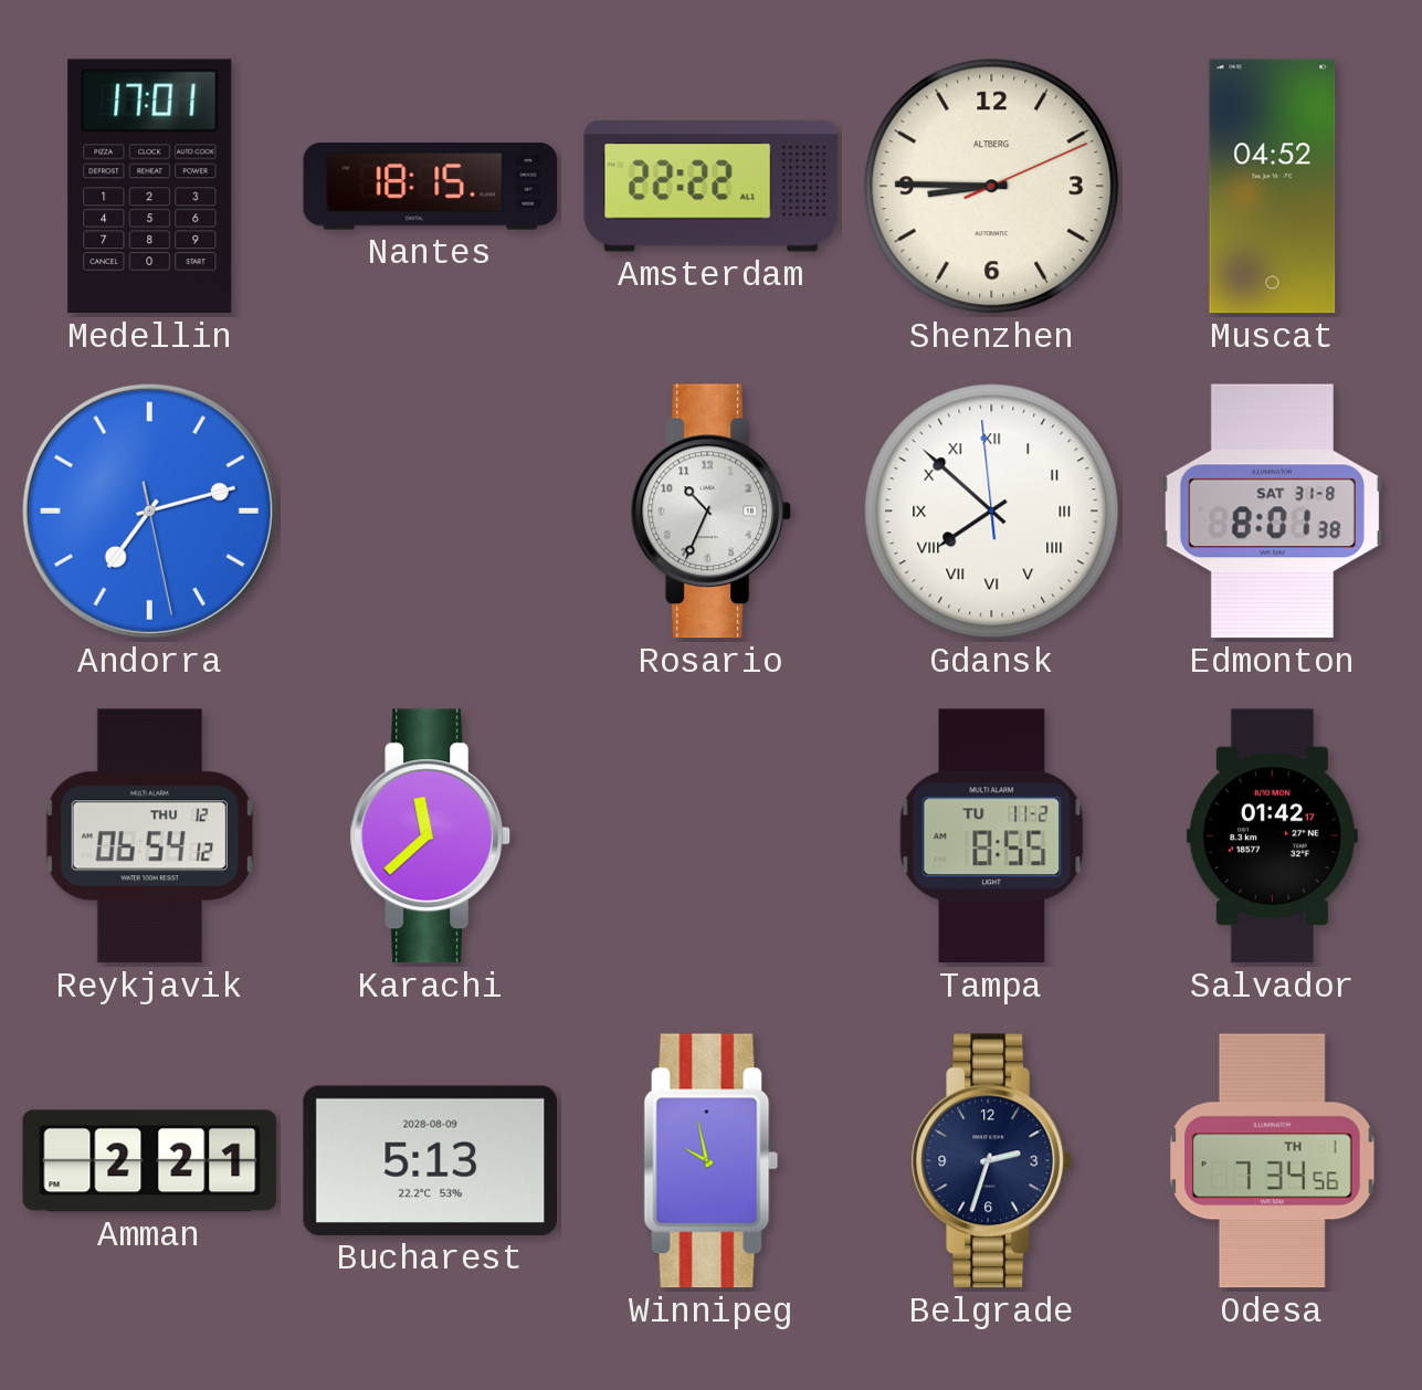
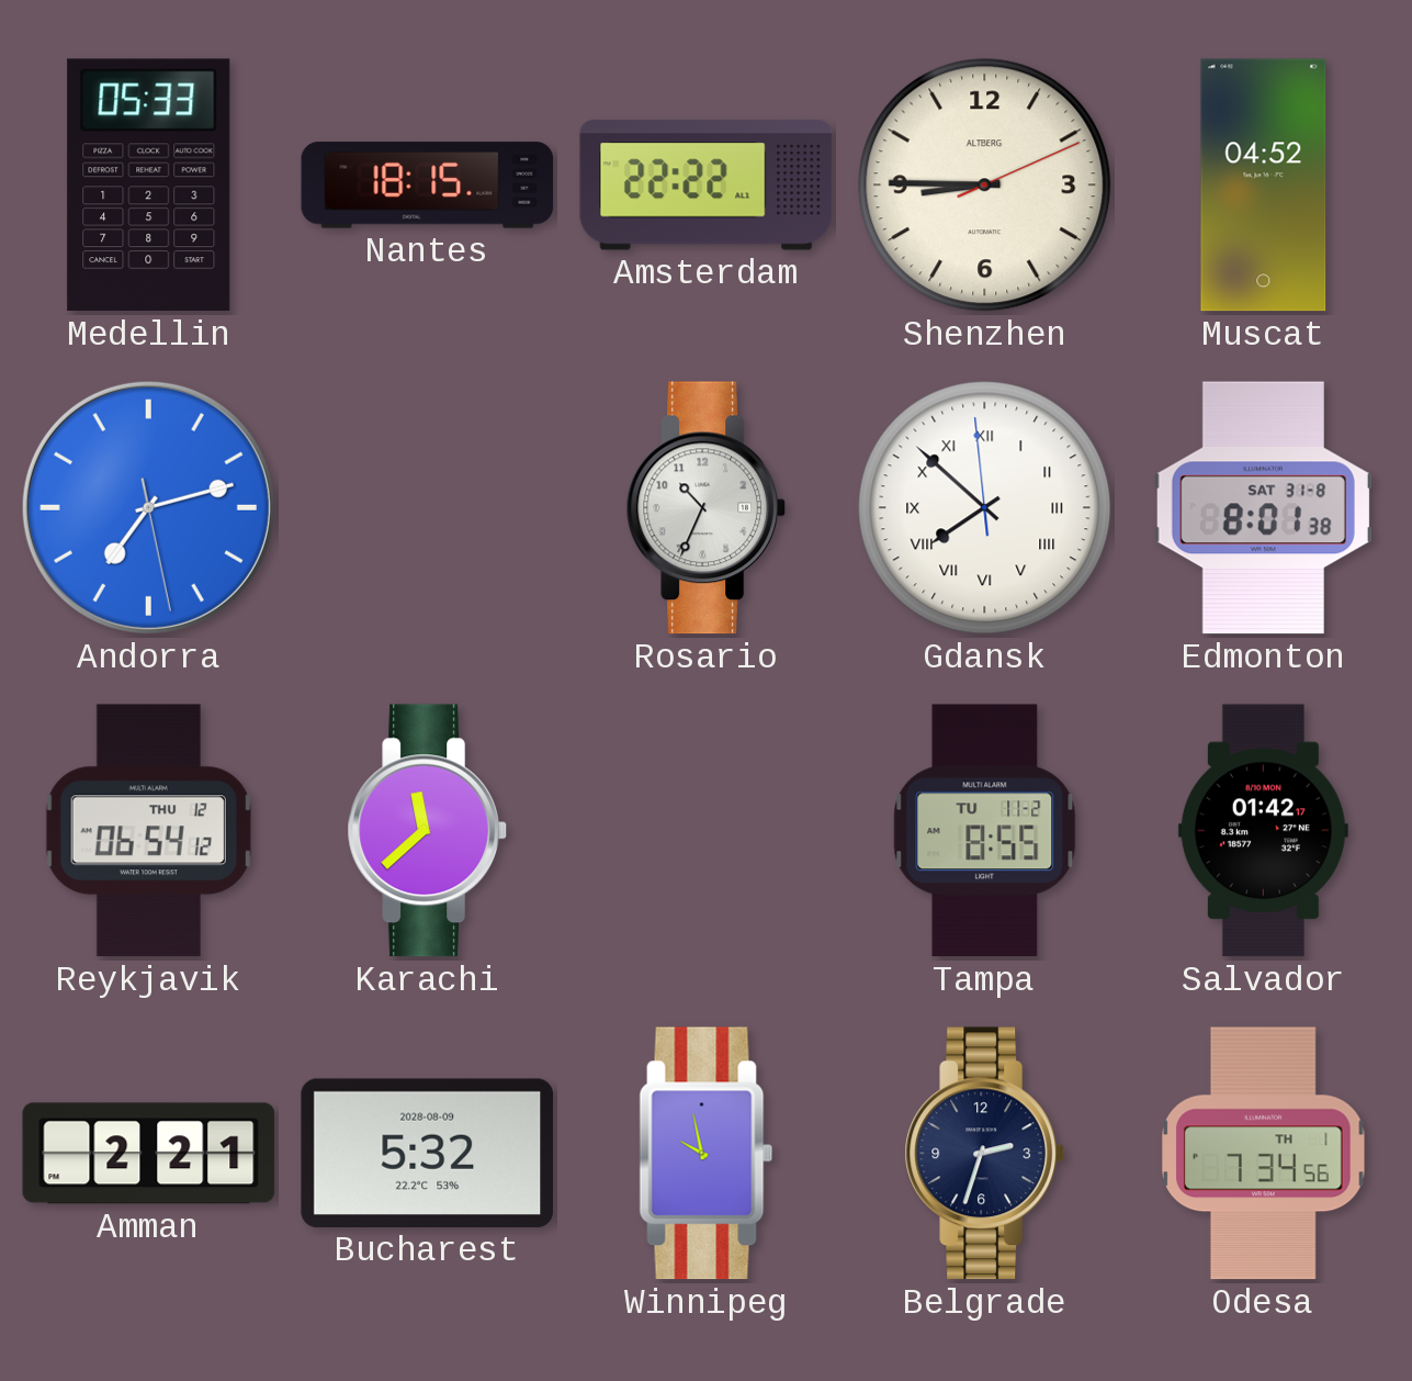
Medellin: 17:01 -> 05:33 (149, 186)
Bucharest: 5:13 -> 5:32 (428, 1153)
